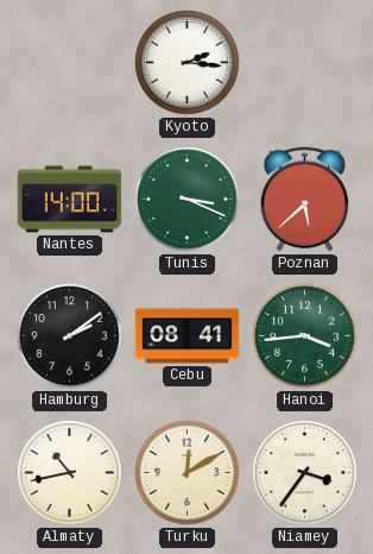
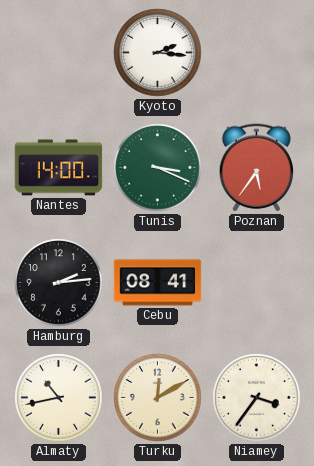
Poznan: 5:38 -> 5:36 (256, 168)
Hamburg: 2:09 -> 2:14 (59, 283)
Hanoi: 3:44 -> none (305, 336)
